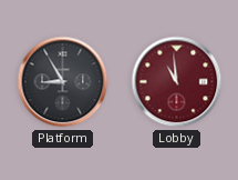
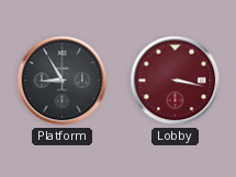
Lobby: 10:59 -> 3:17 (176, 81)
